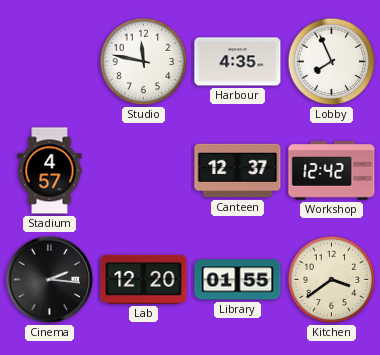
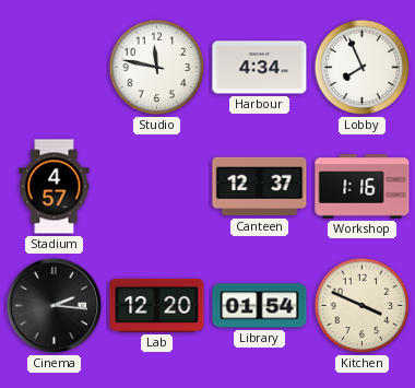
Harbour: 4:35 -> 4:34 (260, 68)
Workshop: 12:42 -> 1:16 (363, 187)
Library: 01:55 -> 01:54 (260, 306)
Kitchen: 3:39 -> 3:49 (363, 306)
